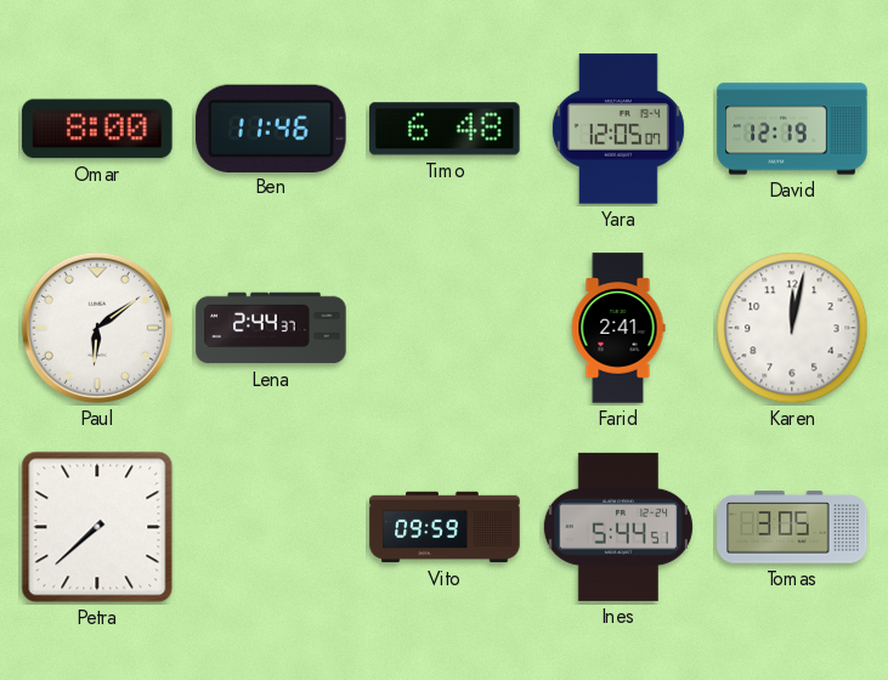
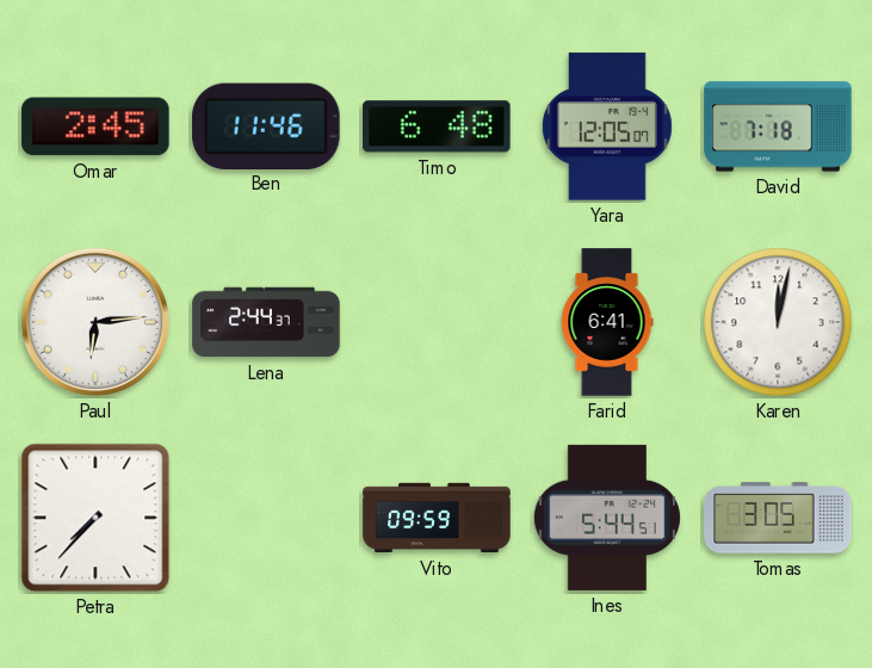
Omar: 8:00 -> 2:45 (95, 126)
David: 12:19 -> 7:18 (778, 126)
Paul: 6:09 -> 6:14 (95, 322)
Farid: 2:41 -> 6:41 (607, 322)
Petra: 7:38 -> 7:37 (95, 518)
